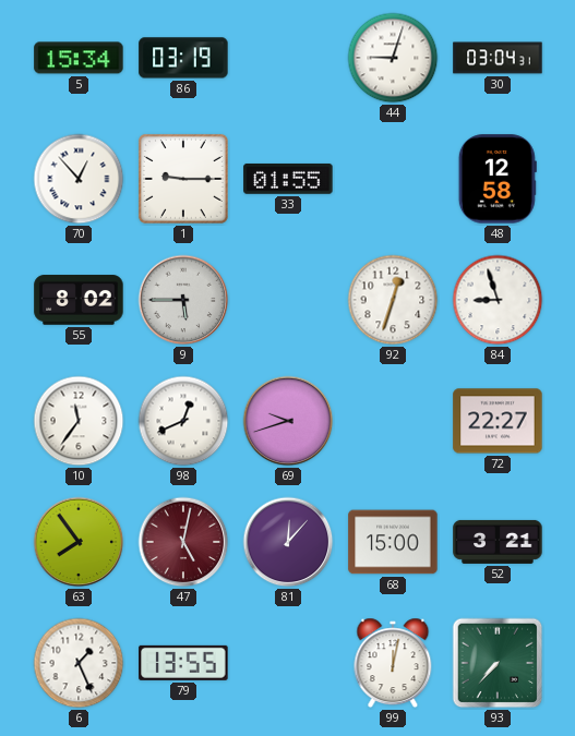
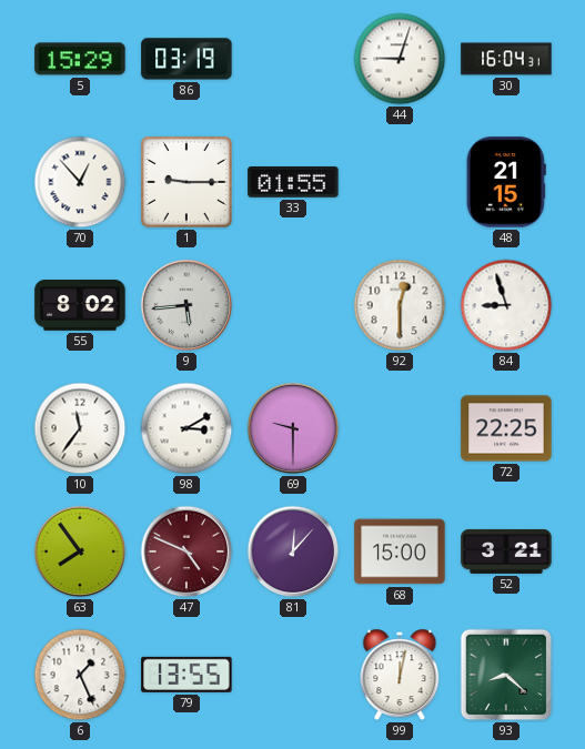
5: 15:34 -> 15:29 (80, 59)
30: 03:04 -> 16:04 (506, 59)
48: 12:58 -> 21:15 (506, 182)
9: 5:45 -> 5:44 (186, 305)
92: 12:33 -> 12:30 (400, 305)
98: 12:41 -> 3:10 (186, 428)
69: 9:42 -> 9:30 (293, 428)
72: 22:27 -> 22:25 (506, 428)
47: 5:02 -> 4:49 (186, 551)
93: 7:37 -> 8:22 (506, 675)
